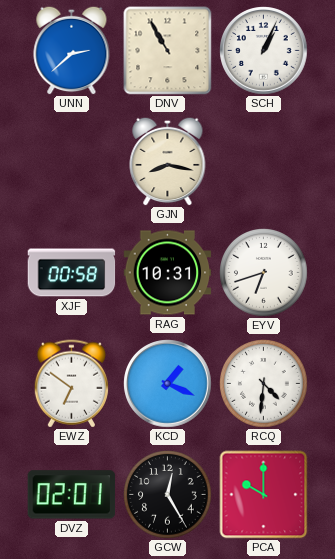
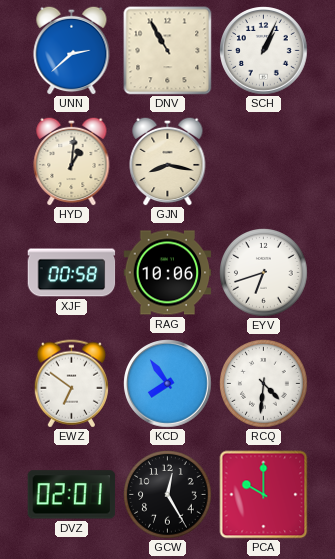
HYD: none -> 1:01 (72, 161)
RAG: 10:31 -> 10:06 (168, 273)
KCD: 1:19 -> 7:54 (168, 384)
